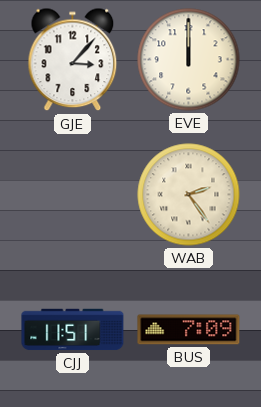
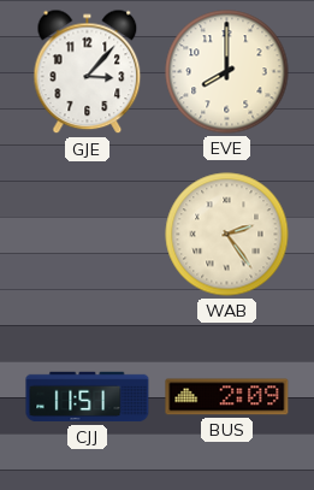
EVE: 12:00 -> 8:00 (227, 72)
BUS: 7:09 -> 2:09 (227, 397)
